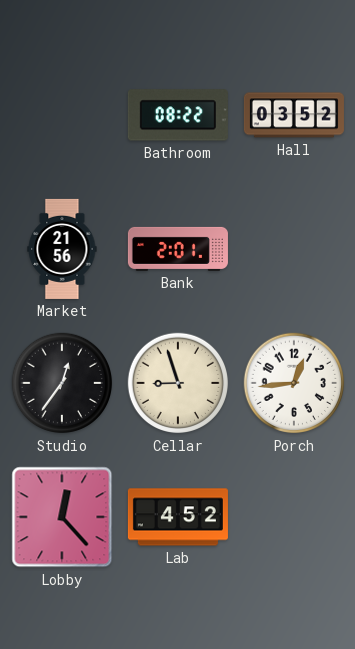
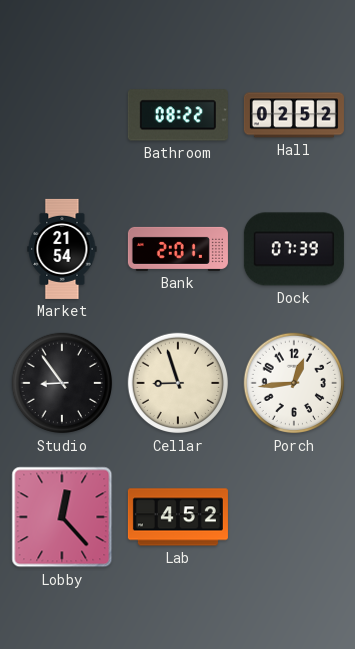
Hall: 03:52 -> 02:52 (294, 115)
Market: 21:56 -> 21:54 (62, 249)
Dock: none -> 07:39 (294, 249)
Studio: 12:36 -> 8:54 (62, 383)
